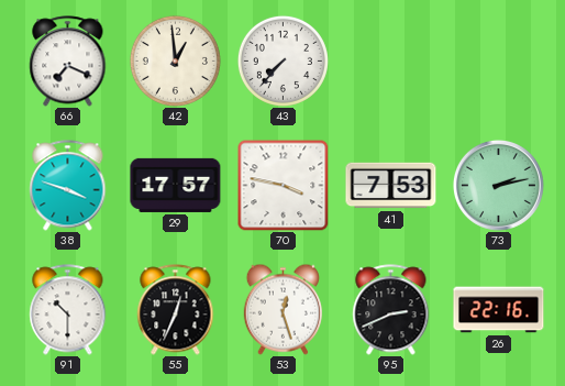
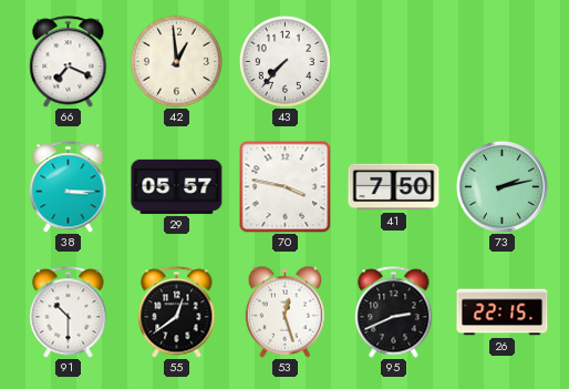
38: 3:48 -> 3:15 (69, 187)
29: 17:57 -> 05:57 (177, 186)
41: 7:53 -> 7:50 (394, 187)
55: 12:34 -> 12:39 (177, 313)
26: 22:16 -> 22:15 (503, 313)
